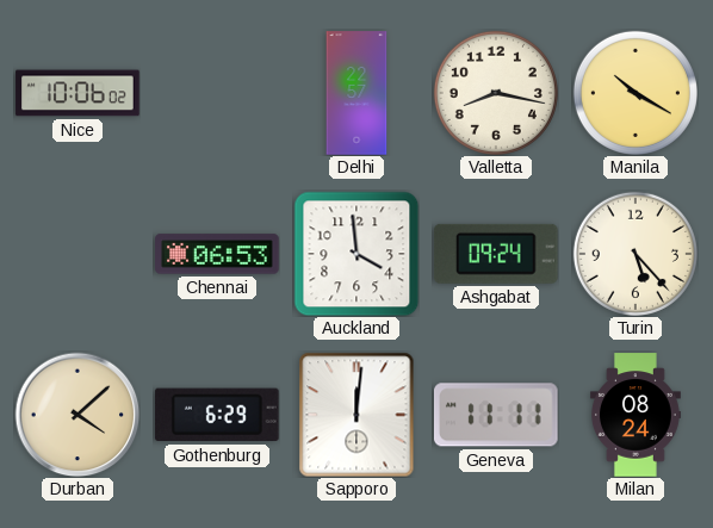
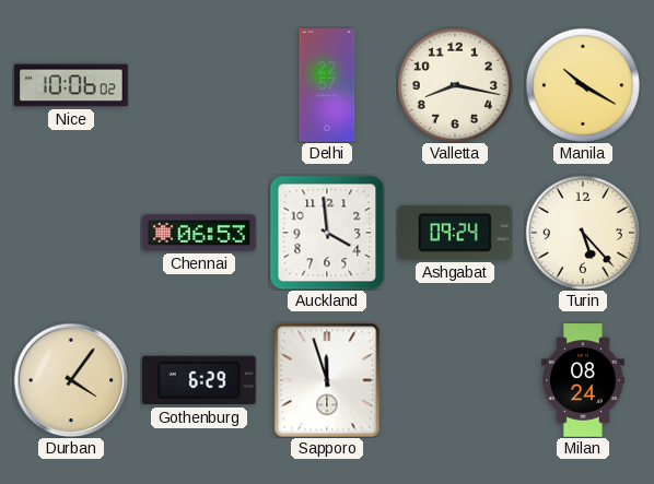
Durban: 4:08 -> 4:06 (71, 380)
Sapporo: 12:01 -> 11:57 (327, 380)
Geneva: 11:11 -> none (496, 415)
